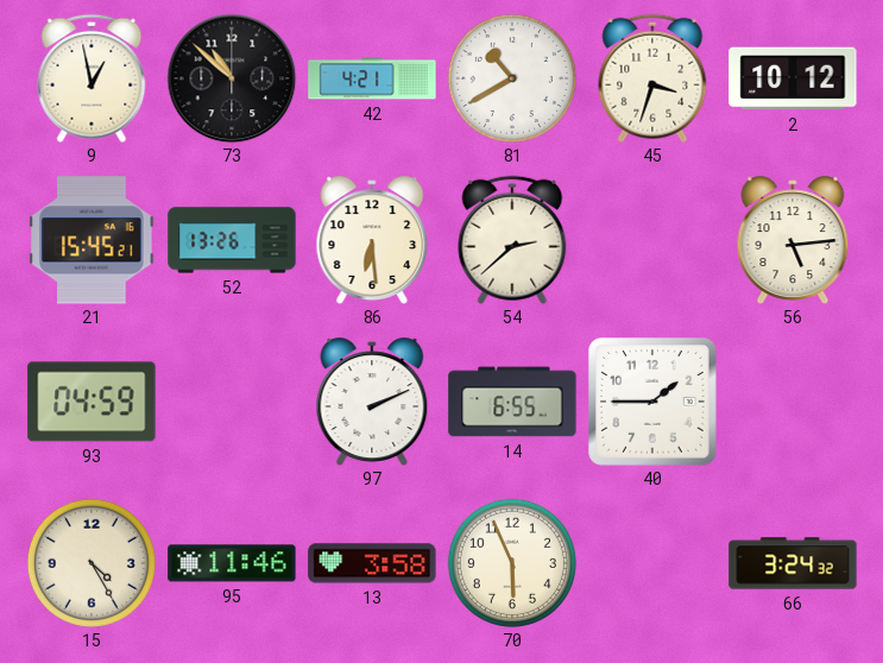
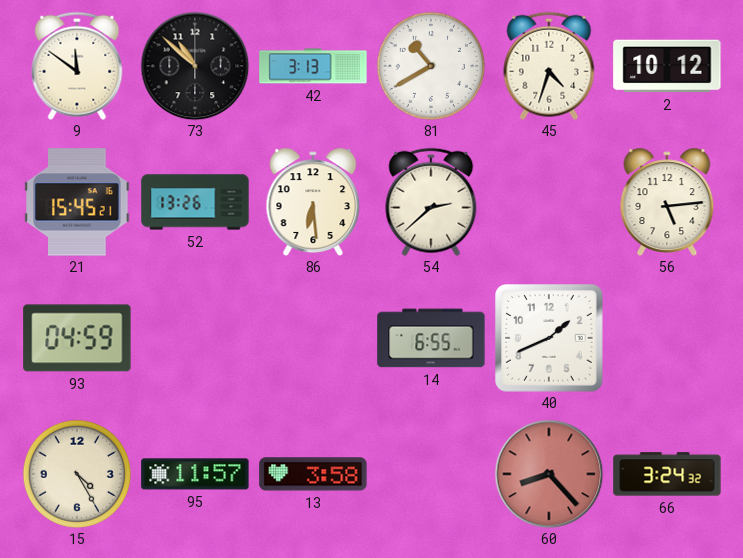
9: 12:58 -> 11:51 (77, 66)
42: 4:21 -> 3:13 (313, 66)
45: 3:33 -> 4:33 (549, 66)
97: 2:11 -> none (372, 402)
40: 1:45 -> 1:41 (549, 338)
95: 11:46 -> 11:57 (195, 474)
70: 5:56 -> none (512, 563)
60: none -> 8:23 (549, 474)
